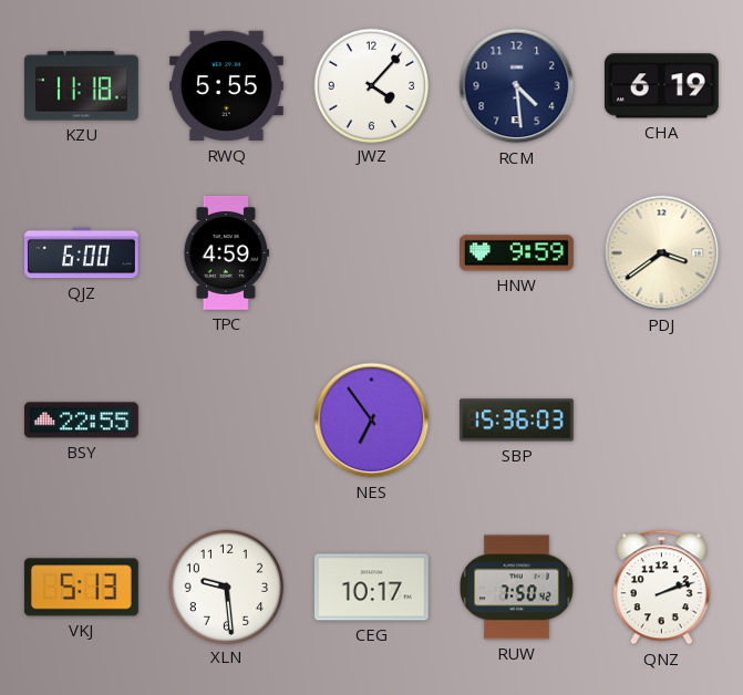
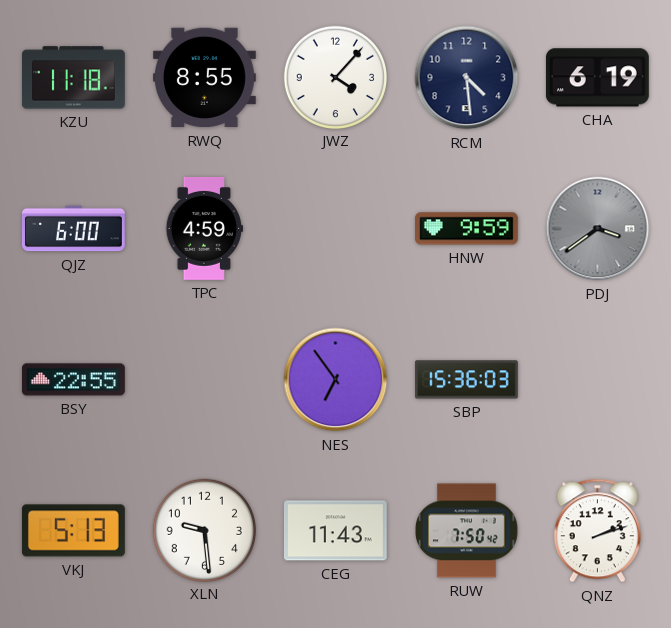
RWQ: 5:55 -> 8:55 (204, 78)
PDJ dial: cream -> grey (598, 229)
CEG: 10:17 -> 11:43 (335, 531)
